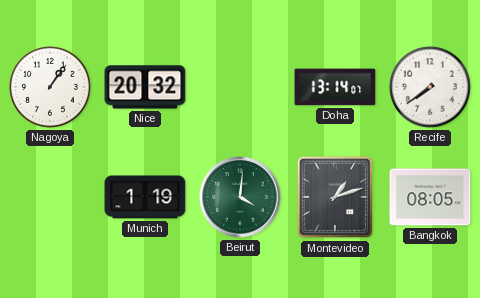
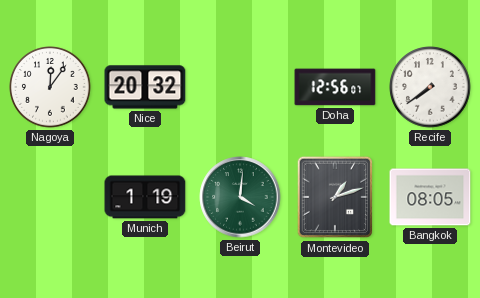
Nagoya: 1:06 -> 12:06 (50, 87)
Doha: 13:14 -> 12:56 (335, 87)
